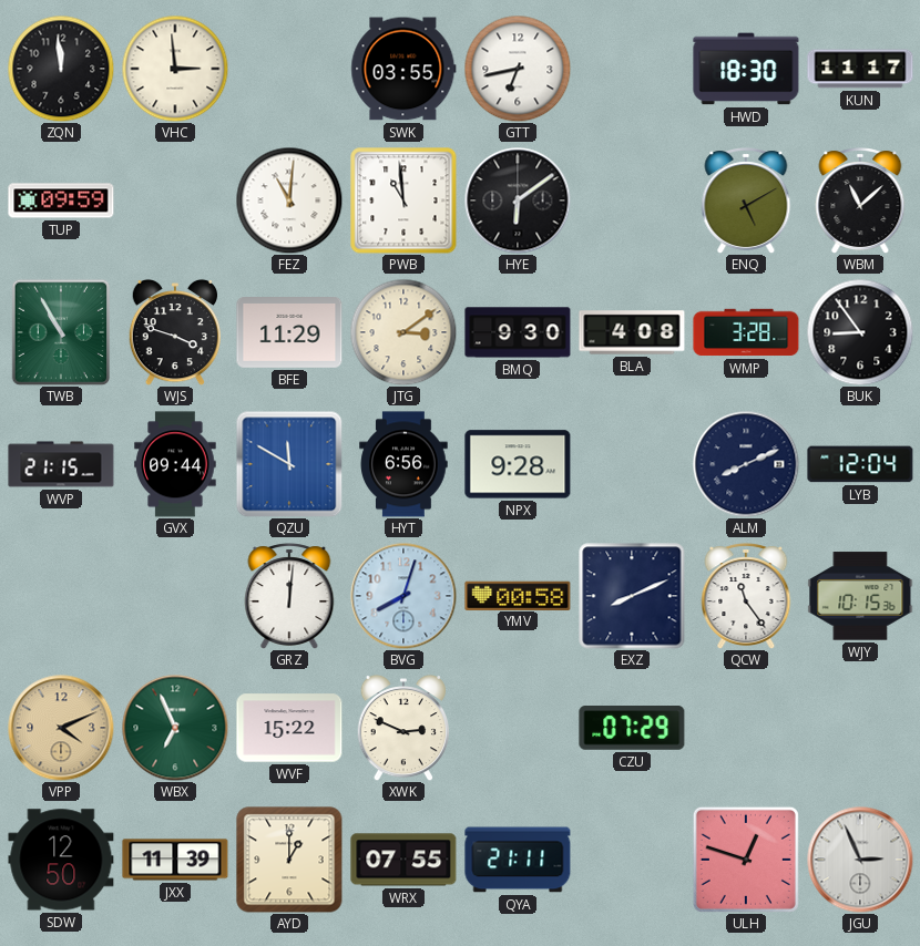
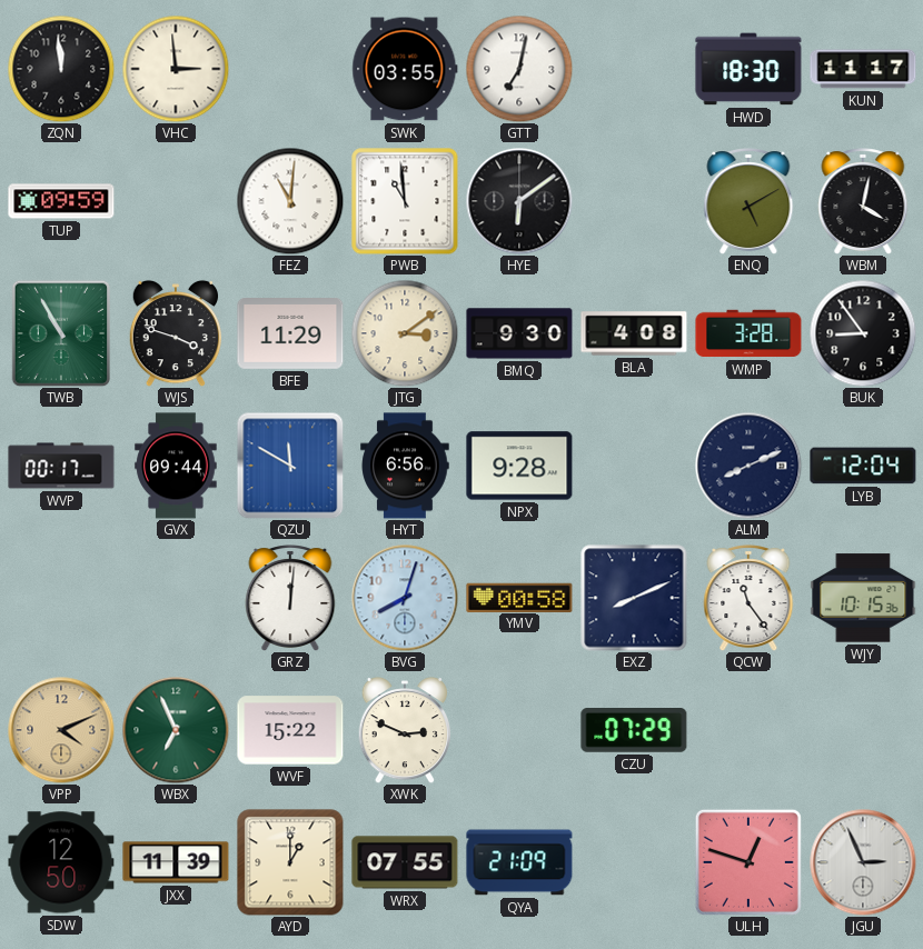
GTT: 6:43 -> 7:02 (519, 69)
WBM: 11:08 -> 4:02 (863, 201)
WVP: 21:15 -> 00:17 (61, 466)
QYA: 21:11 -> 21:09 (519, 862)
